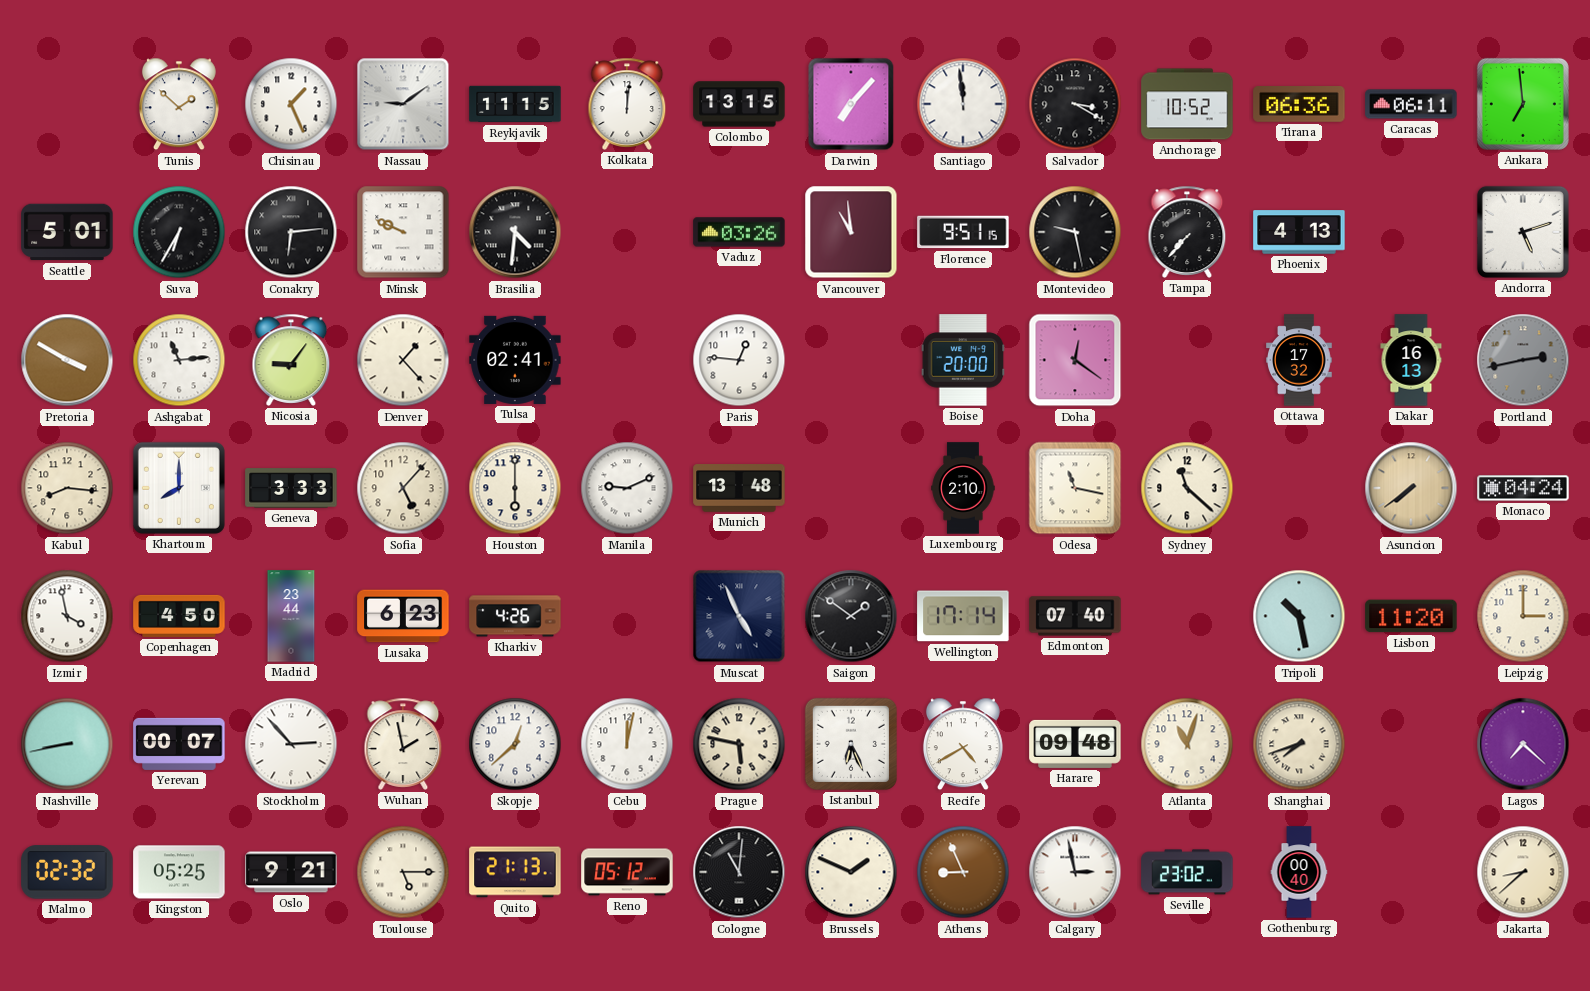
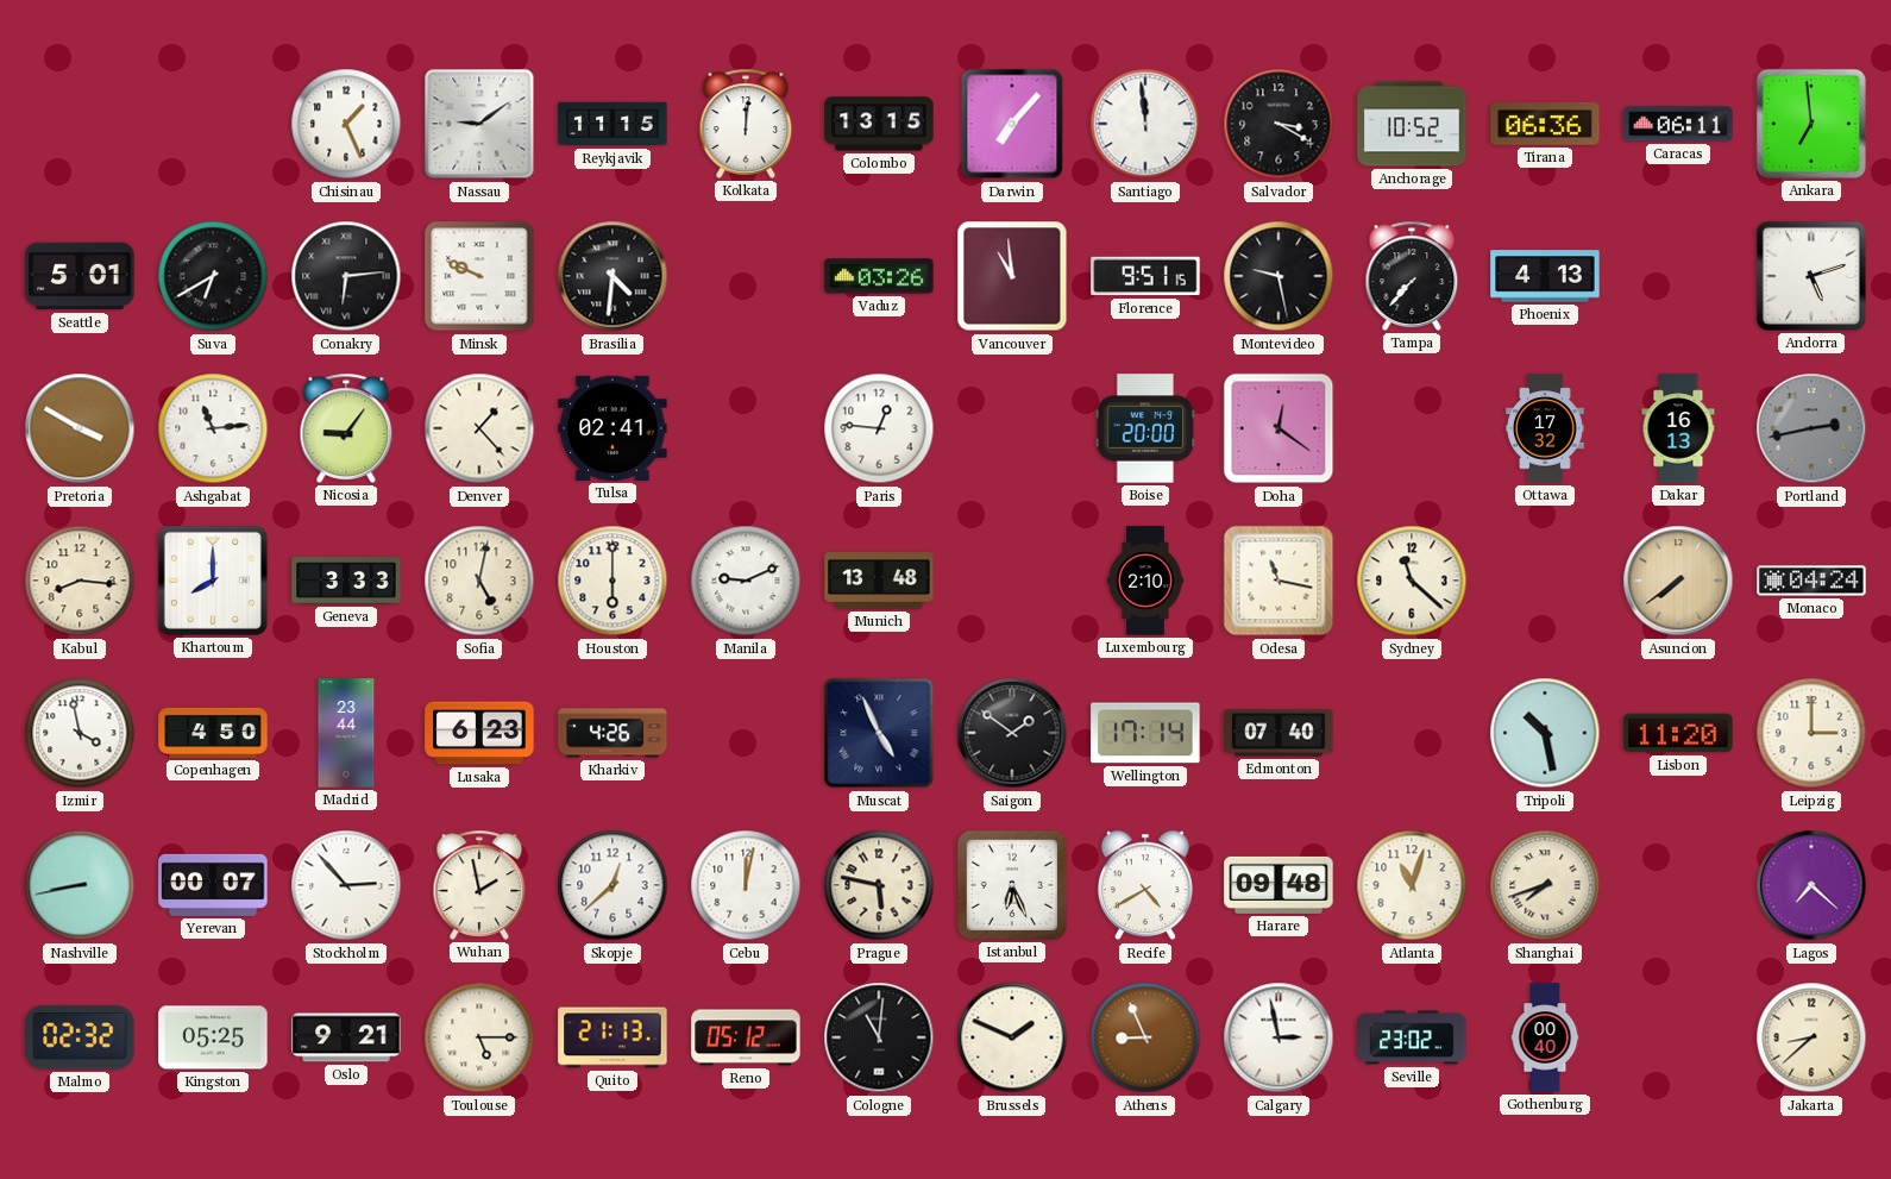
Tunis: 1:52 -> none (179, 104)
Suva: 6:35 -> 6:40 (213, 276)
Sofia: 5:07 -> 5:02 (479, 581)
